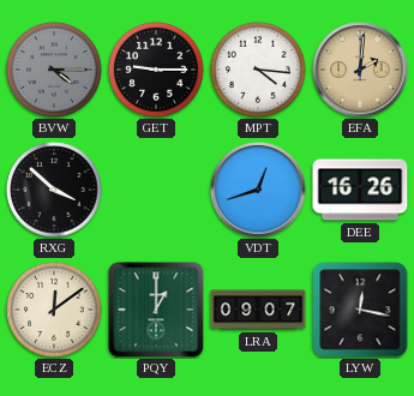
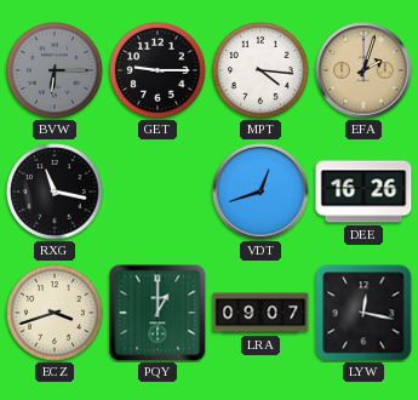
BVW: 4:15 -> 6:15 (55, 70)
EFA: 2:01 -> 2:03 (363, 70)
RXG: 3:52 -> 11:17 (55, 192)
ECZ: 12:09 -> 3:42 (55, 313)
